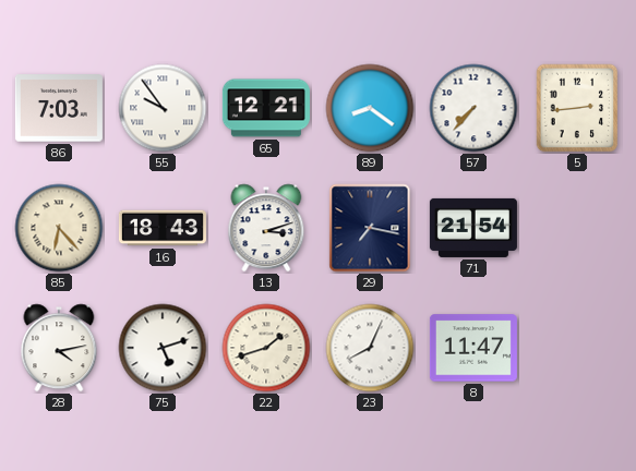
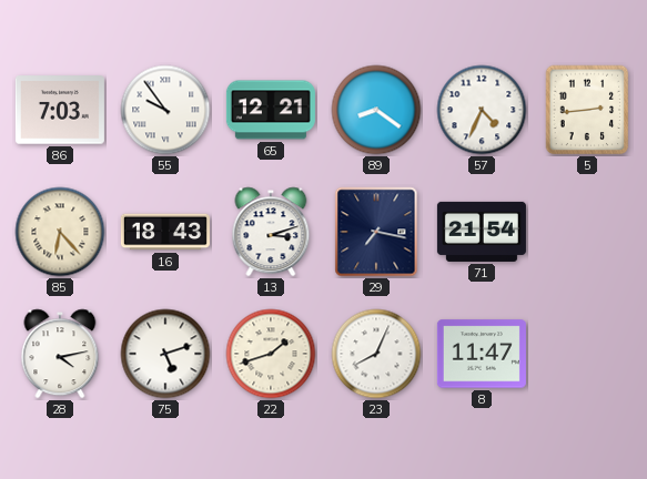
57: 7:37 -> 4:34 (482, 110)
